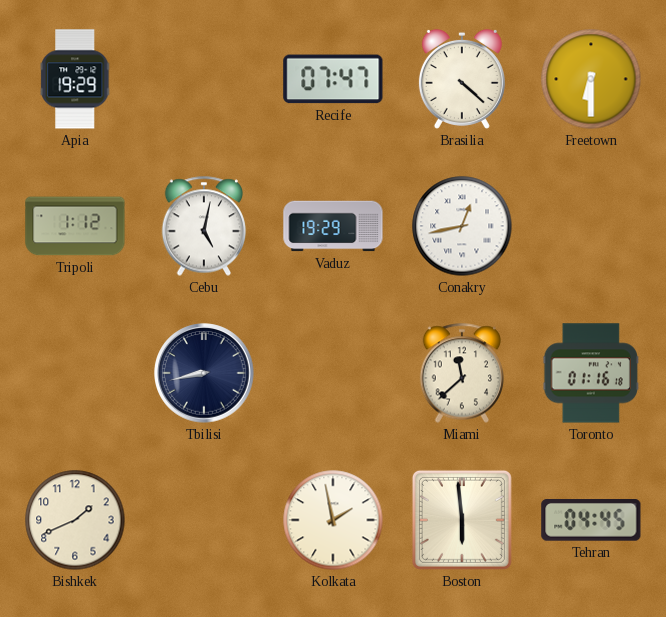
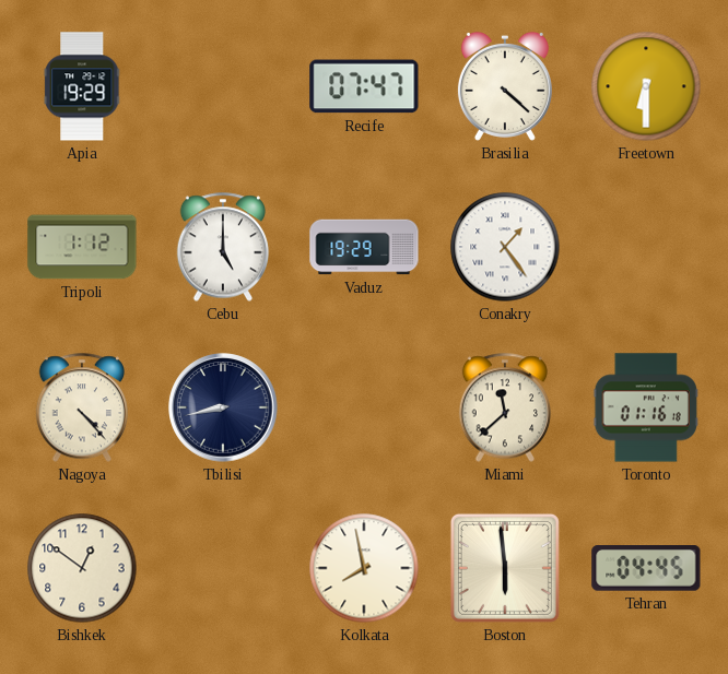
Cebu: 5:02 -> 5:00 (223, 247)
Conakry: 12:43 -> 1:24 (505, 247)
Nagoya: none -> 4:23 (82, 407)
Bishkek: 1:41 -> 12:51 (82, 568)
Kolkata: 1:58 -> 7:58 (364, 568)
